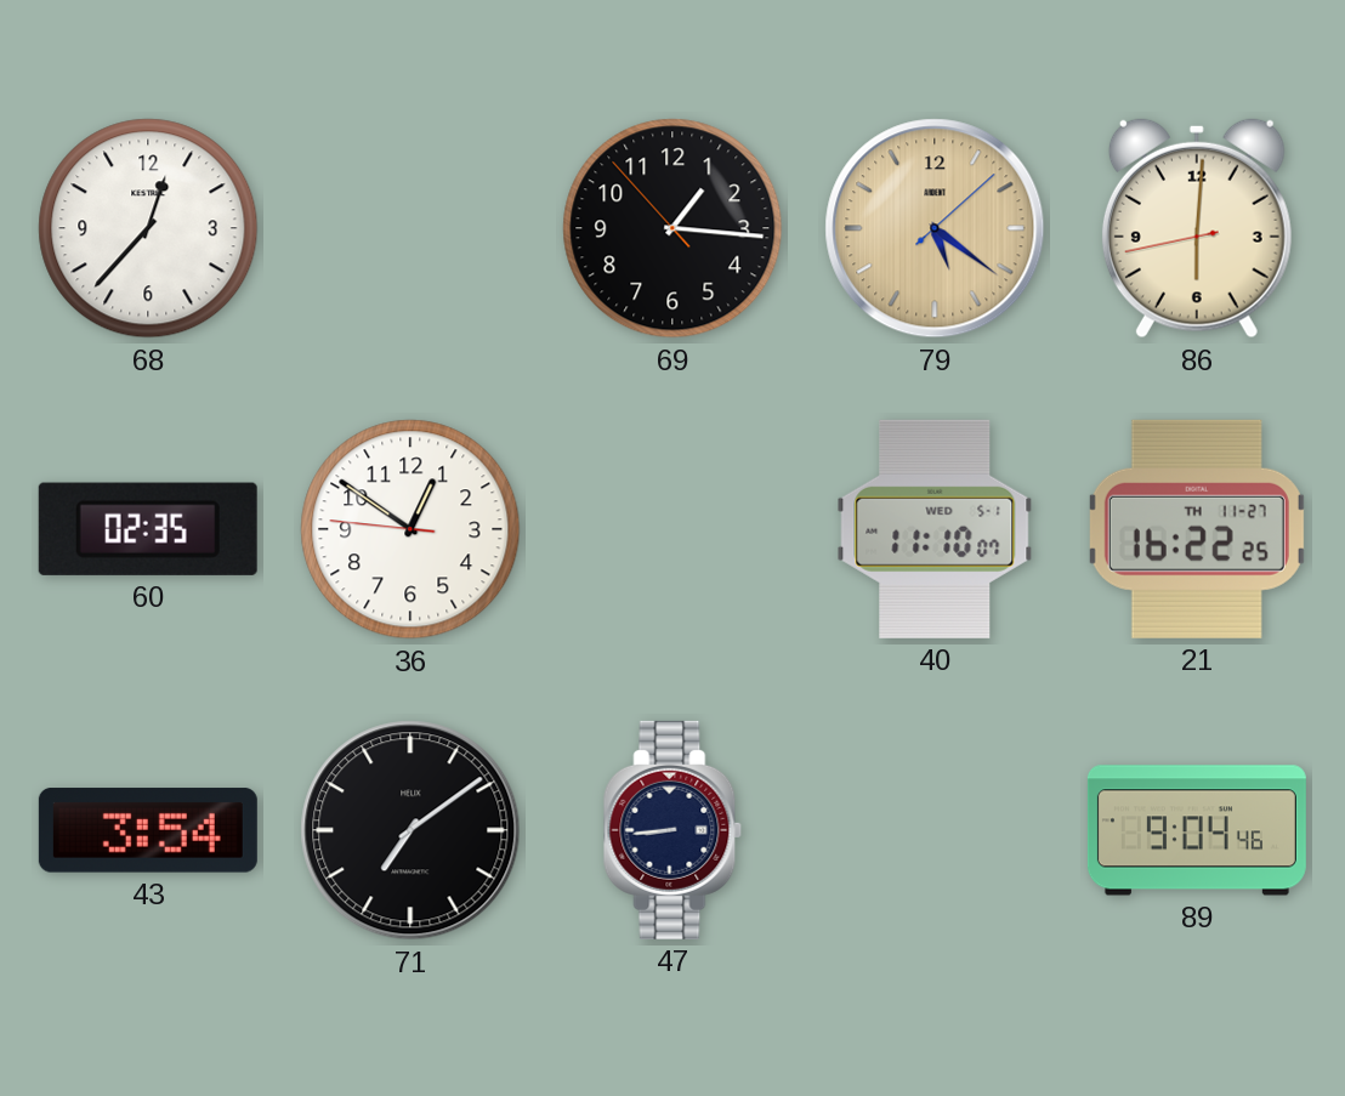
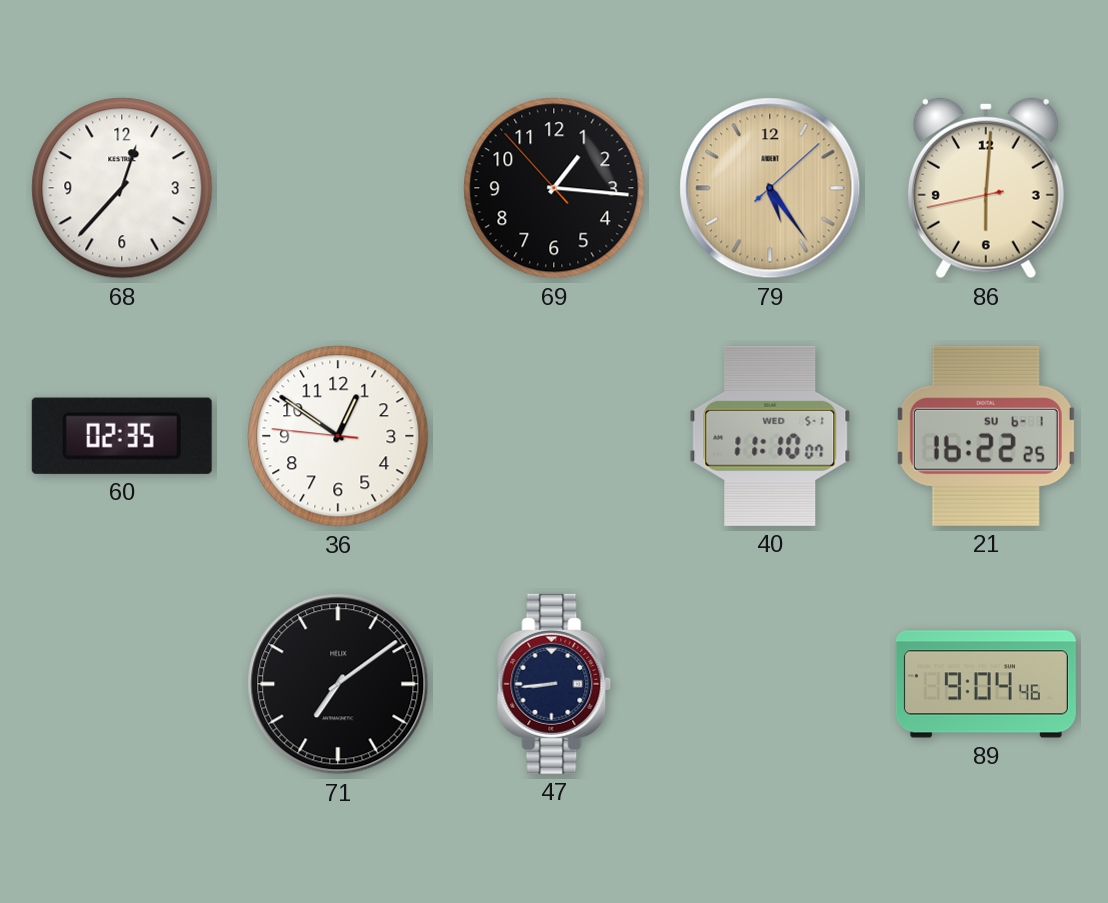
79: 5:21 -> 5:24 (770, 188)
21 date: TH 11-27 -> SU 6-1 (986, 436)
43: 3:54 -> none (148, 830)
